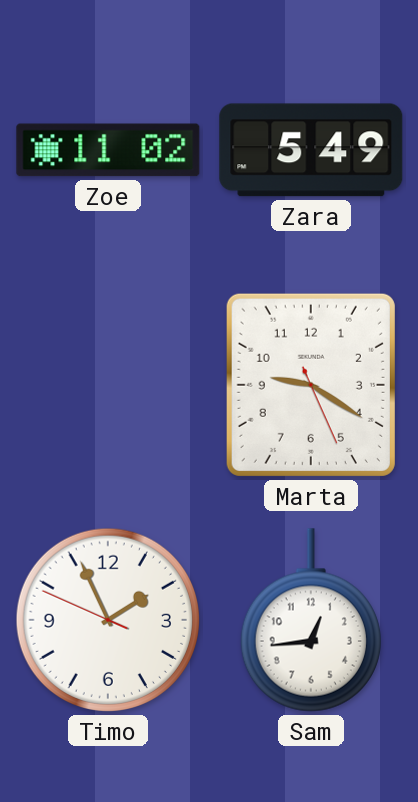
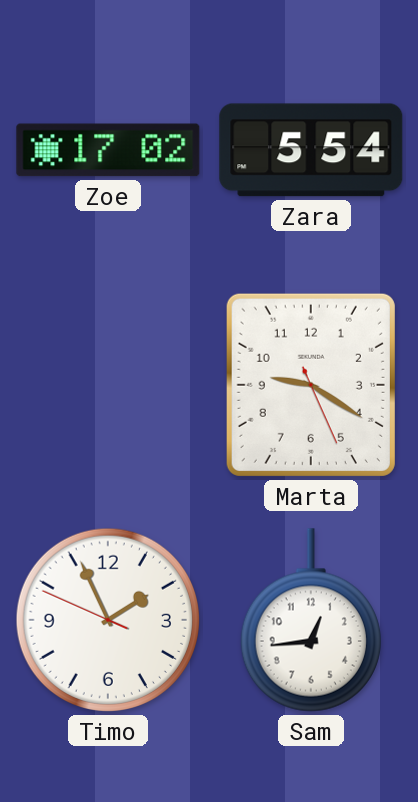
Zoe: 11:02 -> 17:02 (108, 150)
Zara: 5:49 -> 5:54 (311, 150)
